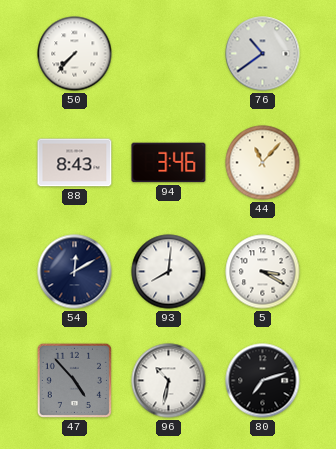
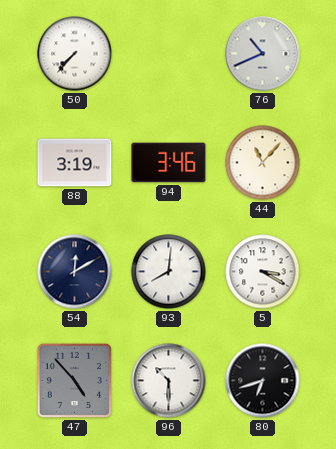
76: 10:39 -> 10:41 (263, 54)
88: 8:43 -> 3:19 (75, 163)
96: 10:32 -> 10:30 (169, 381)
80: 7:12 -> 6:42 (263, 381)
